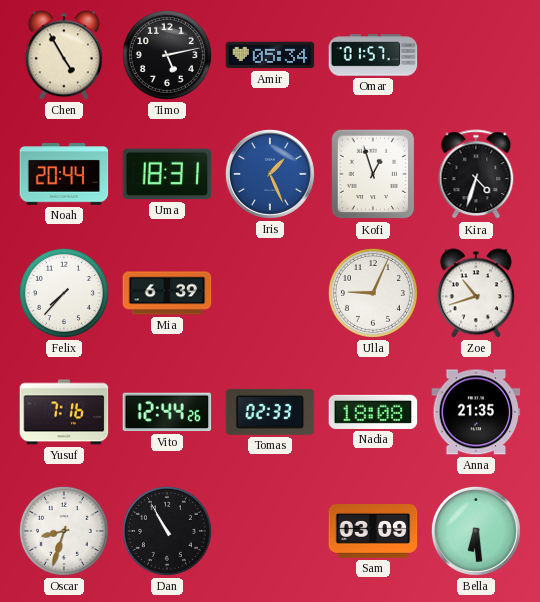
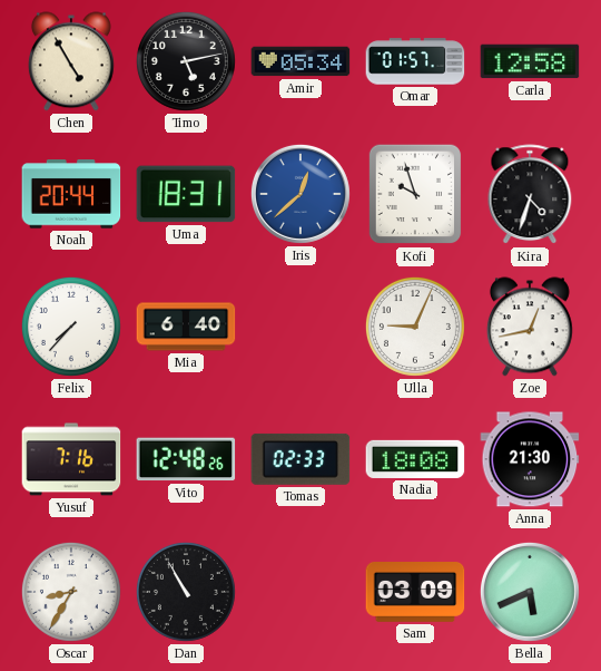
Carla: none -> 12:58 (530, 61)
Iris: 1:26 -> 12:38 (300, 194)
Kofi: 12:57 -> 9:57 (415, 194)
Mia: 6:39 -> 6:40 (186, 327)
Zoe: 10:42 -> 12:43 (530, 327)
Vito: 12:44 -> 12:48 (186, 459)
Anna: 21:35 -> 21:30 (530, 459)
Oscar: 8:33 -> 8:35 (71, 592)
Bella: 6:29 -> 5:41 (530, 592)
